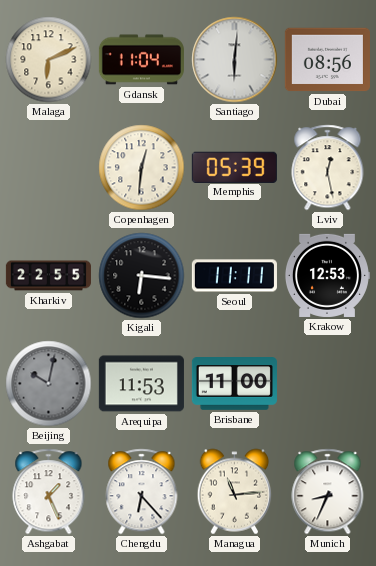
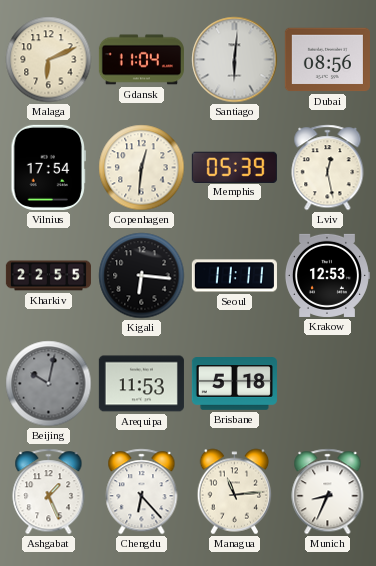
Vilnius: none -> 17:54 (48, 167)
Brisbane: 11:00 -> 5:18 (234, 384)
